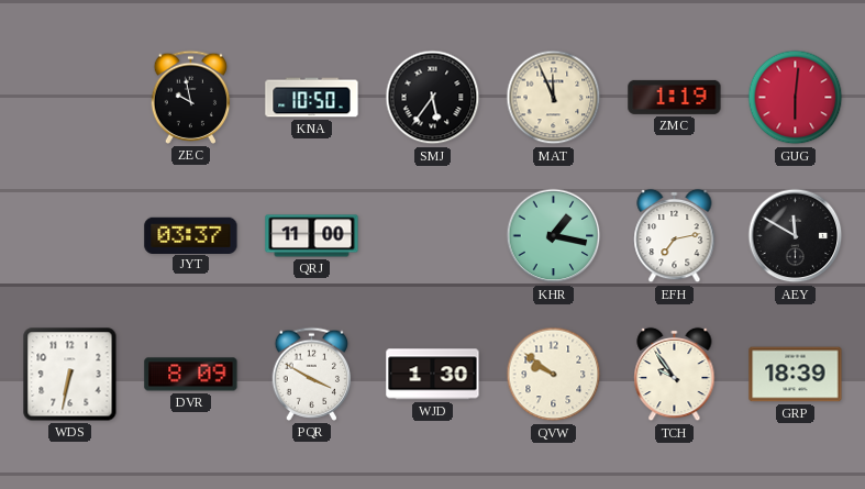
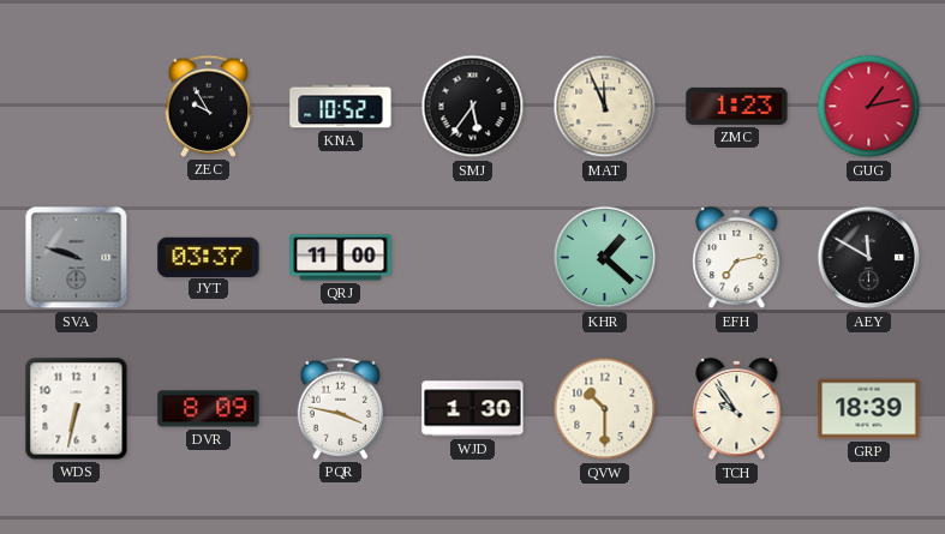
ZEC: 9:58 -> 9:55 (209, 106)
KNA: 10:50 -> 10:52 (341, 107)
ZMC: 1:19 -> 1:23 (737, 106)
GUG: 6:01 -> 1:13 (869, 107)
SVA: none -> 9:48 (77, 258)
KHR: 1:17 -> 1:22 (605, 258)
PQR: 3:50 -> 3:47 (341, 408)
QVW: 9:51 -> 10:30 (605, 409)
